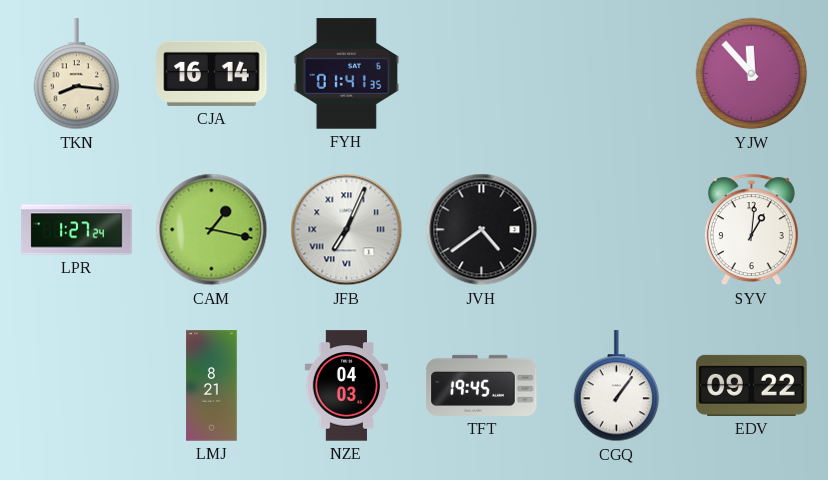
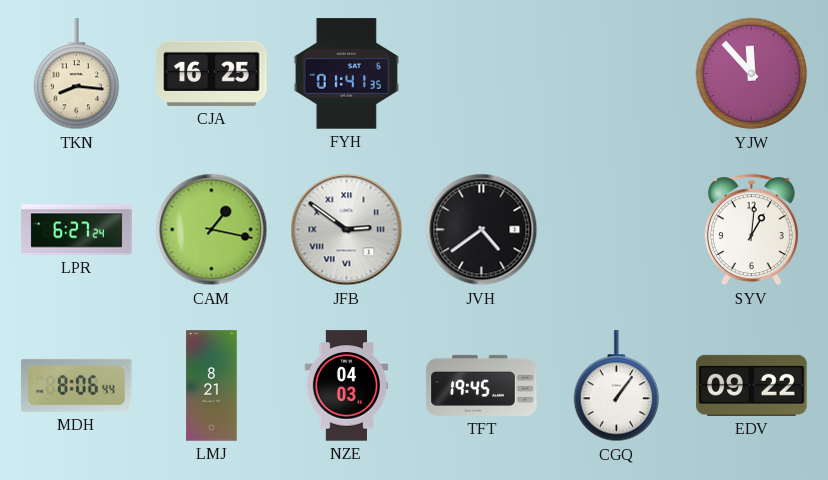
CJA: 16:14 -> 16:25 (212, 73)
LPR: 1:27 -> 6:27 (77, 230)
JFB: 7:04 -> 2:51 (347, 230)
MDH: none -> 8:06 (77, 385)
